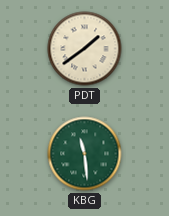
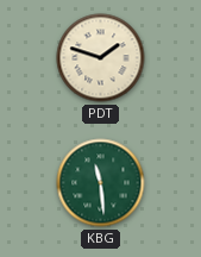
PDT: 1:39 -> 1:48 (101, 58)
